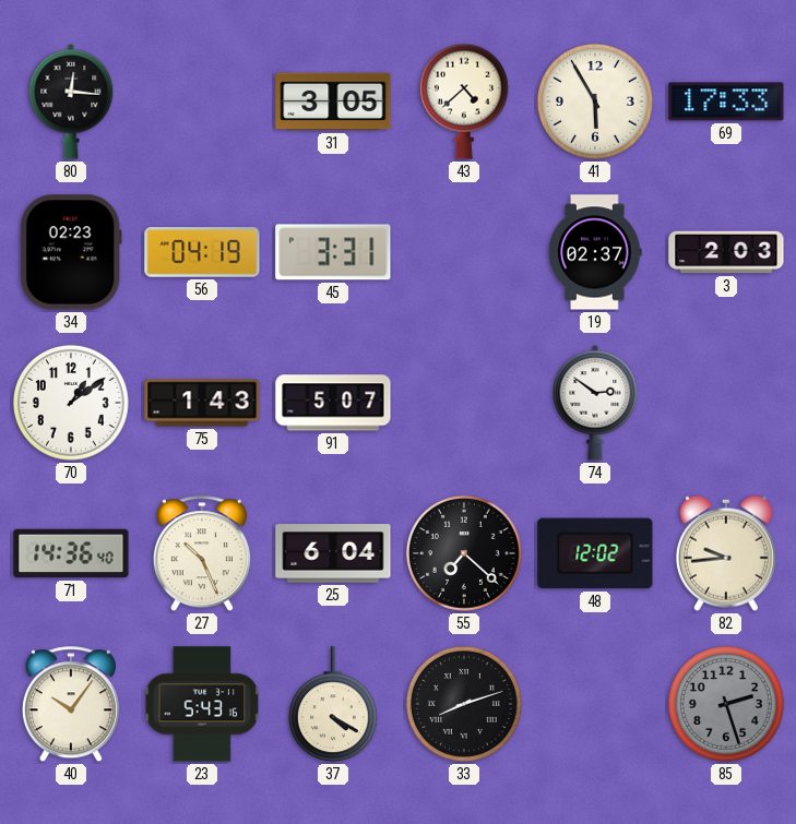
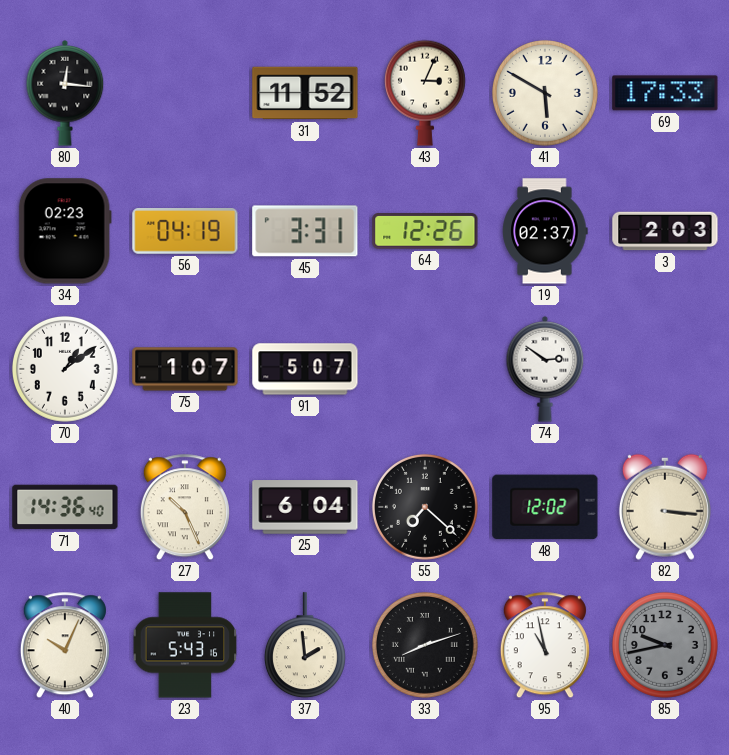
31: 3:05 -> 11:52 (305, 93)
43: 4:38 -> 3:04 (425, 93)
41: 5:55 -> 5:50 (545, 93)
64: none -> 12:26 (425, 231)
75: 1:43 -> 1:07 (185, 369)
82: 9:44 -> 3:16 (665, 507)
40: 10:06 -> 10:04 (65, 646)
37: 4:20 -> 1:59 (305, 646)
95: none -> 10:58 (545, 646)
85: 2:27 -> 9:43 (665, 645)
